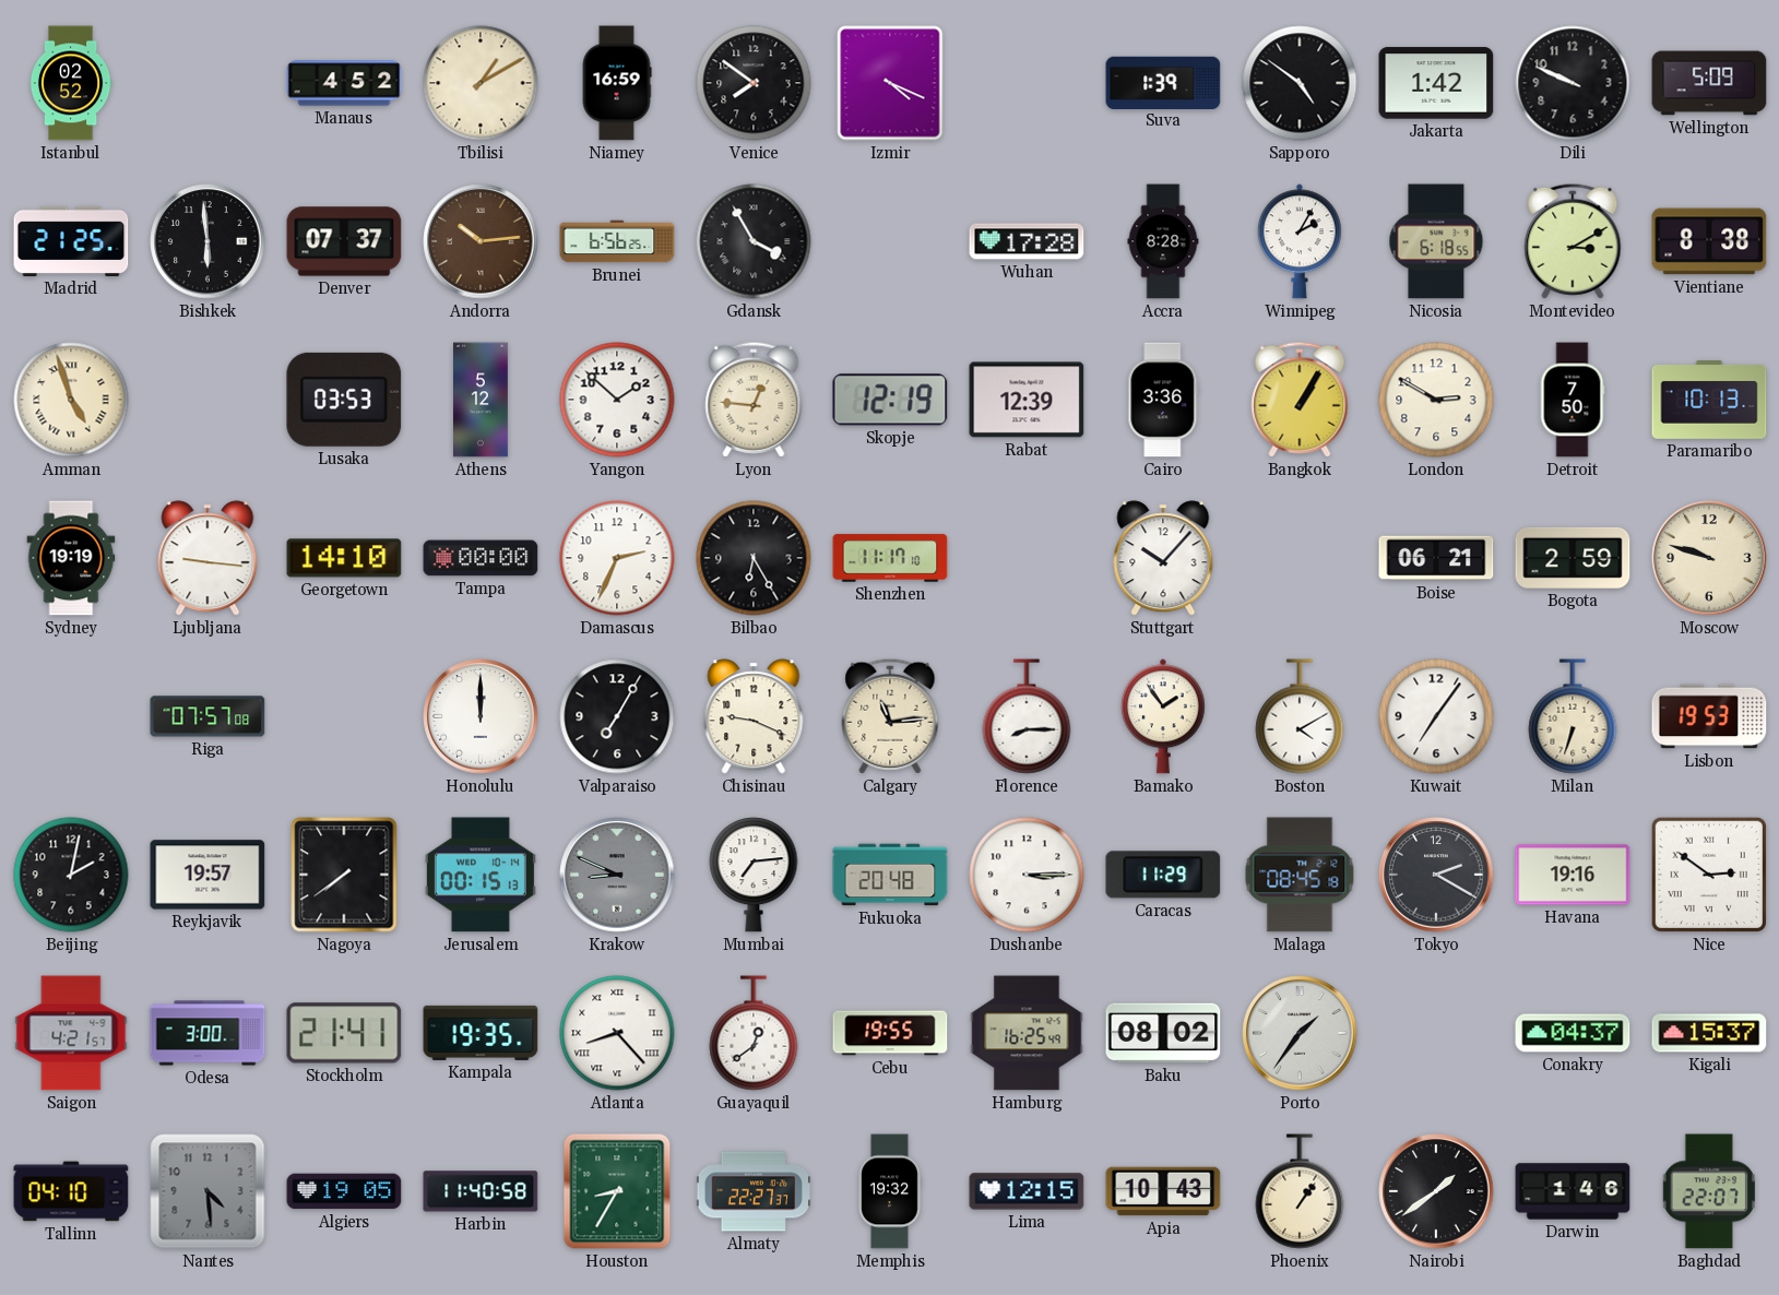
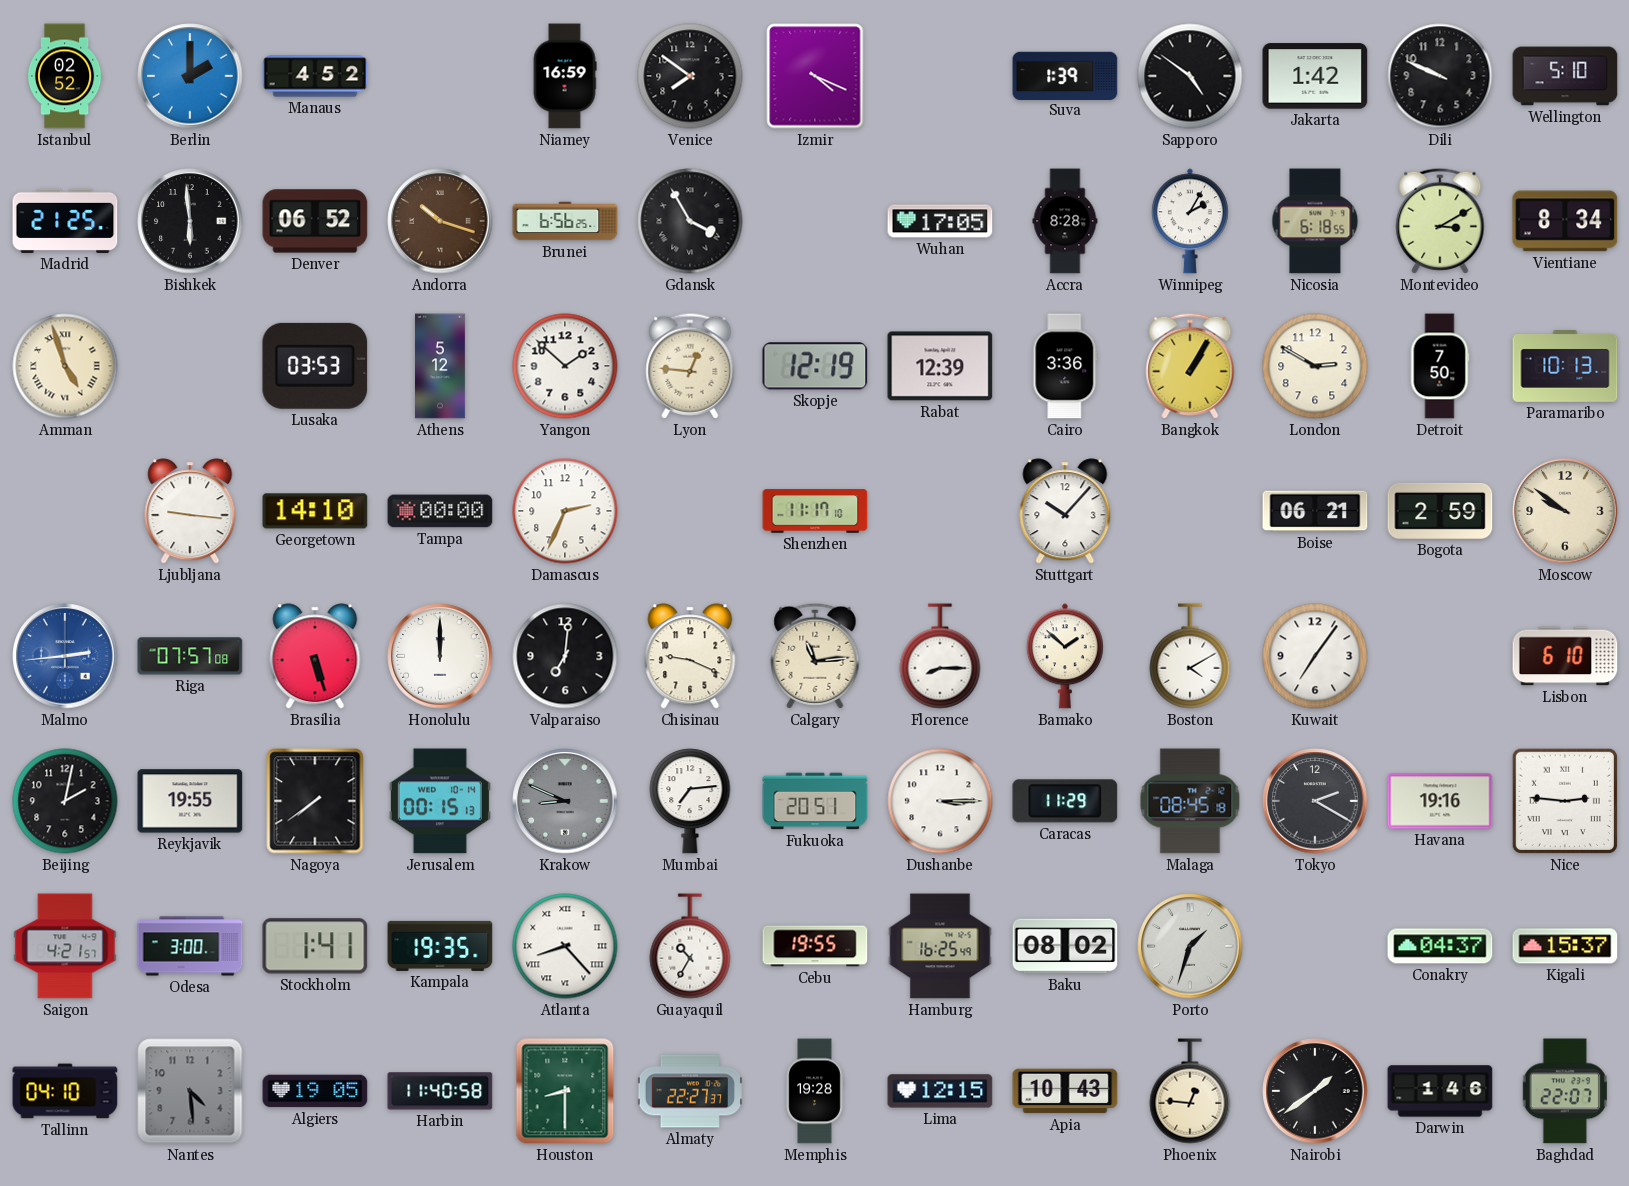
Berlin: none -> 2:00 (190, 76)
Tbilisi: 1:10 -> none (481, 83)
Wellington: 5:09 -> 5:10 (1565, 76)
Denver: 07:37 -> 06:52 (315, 221)
Andorra: 10:14 -> 10:18 (440, 221)
Wuhan: 17:28 -> 17:05 (940, 221)
Vientiane: 8:38 -> 8:34 (1565, 221)
Sydney: 19:19 -> none (71, 558)
Bilbao: 6:25 -> none (754, 558)
Moscow: 9:48 -> 9:51 (1565, 511)
Malmo: none -> 2:44 (65, 656)
Brasilia: none -> 5:27 (315, 656)
Valparaiso: 7:05 -> 7:01 (565, 656)
Bamako: 1:54 -> 1:52 (1065, 656)
Milan: 6:33 -> none (1573, 716)
Lisbon: 19:53 -> 6:10 (1565, 656)
Reykjavik: 19:57 -> 19:55 (190, 801)
Fukuoka: 20:48 -> 20:51 (815, 801)
Nice: 2:51 -> 2:46 (1565, 801)
Stockholm: 21:41 -> 1:41 (315, 946)
Guayaquil: 12:39 -> 10:35 (690, 946)
Porto: 1:36 -> 1:33 (1190, 946)
Houston: 8:35 -> 8:30 (565, 1091)
Memphis: 19:32 -> 19:28 (815, 1091)
Phoenix: 1:06 -> 12:46 (1190, 1091)
